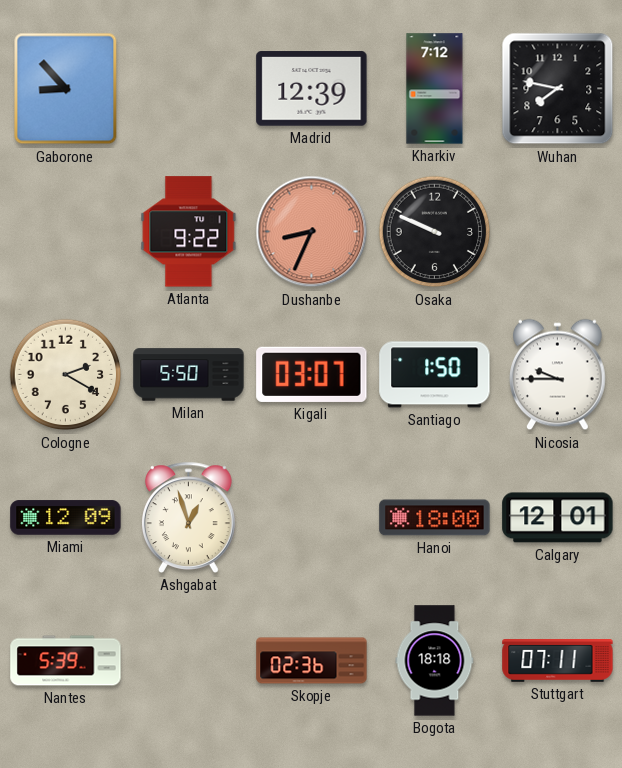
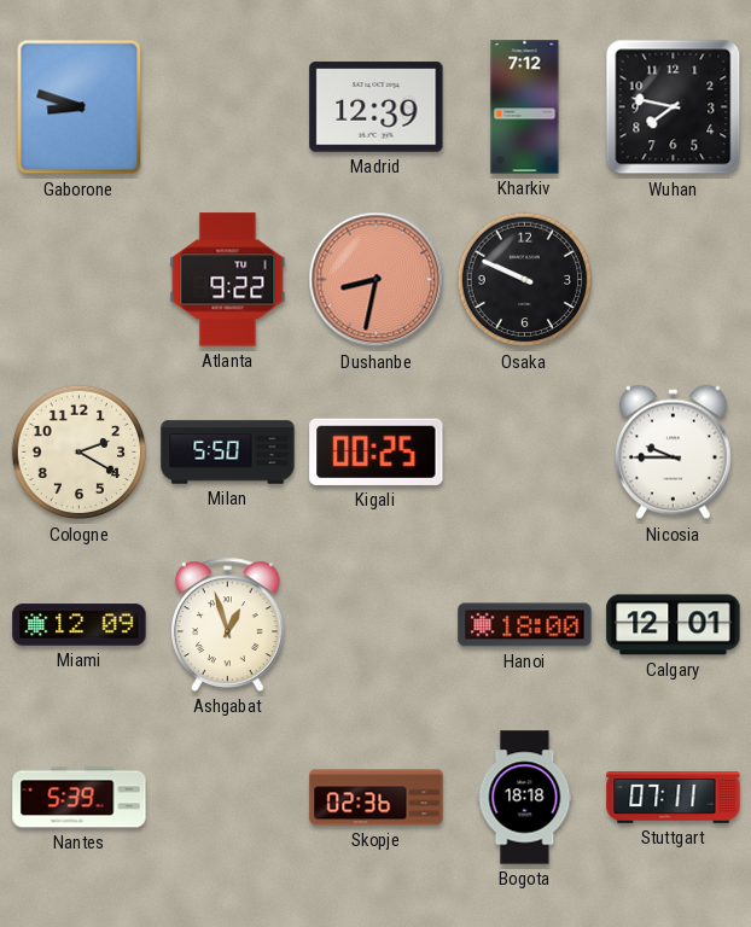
Gaborone: 8:53 -> 8:48 (80, 107)
Dushanbe: 8:34 -> 8:32 (377, 280)
Kigali: 03:07 -> 00:25 (377, 451)
Santiago: 1:50 -> none (435, 375)
